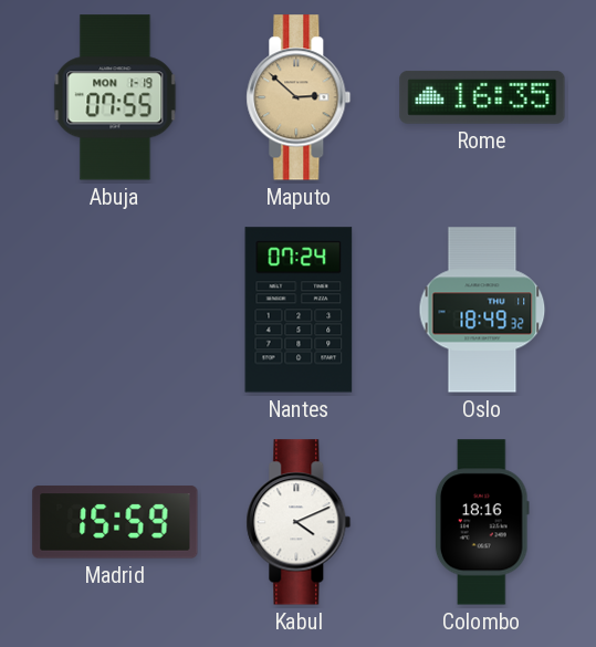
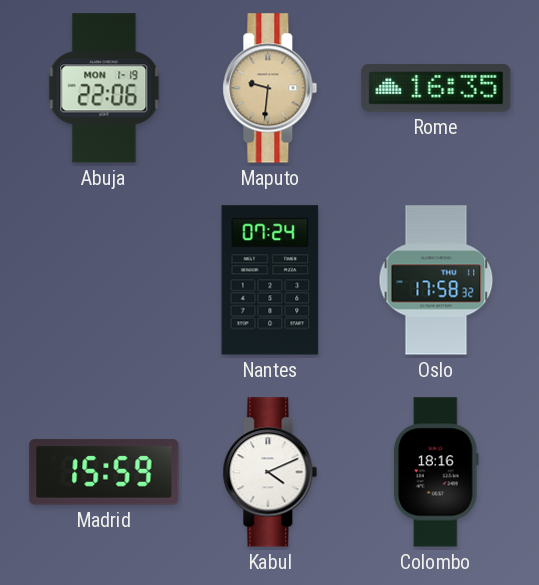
Abuja: 07:55 -> 22:06 (104, 88)
Maputo: 2:52 -> 9:31 (270, 88)
Oslo: 18:49 -> 17:58 (436, 280)
